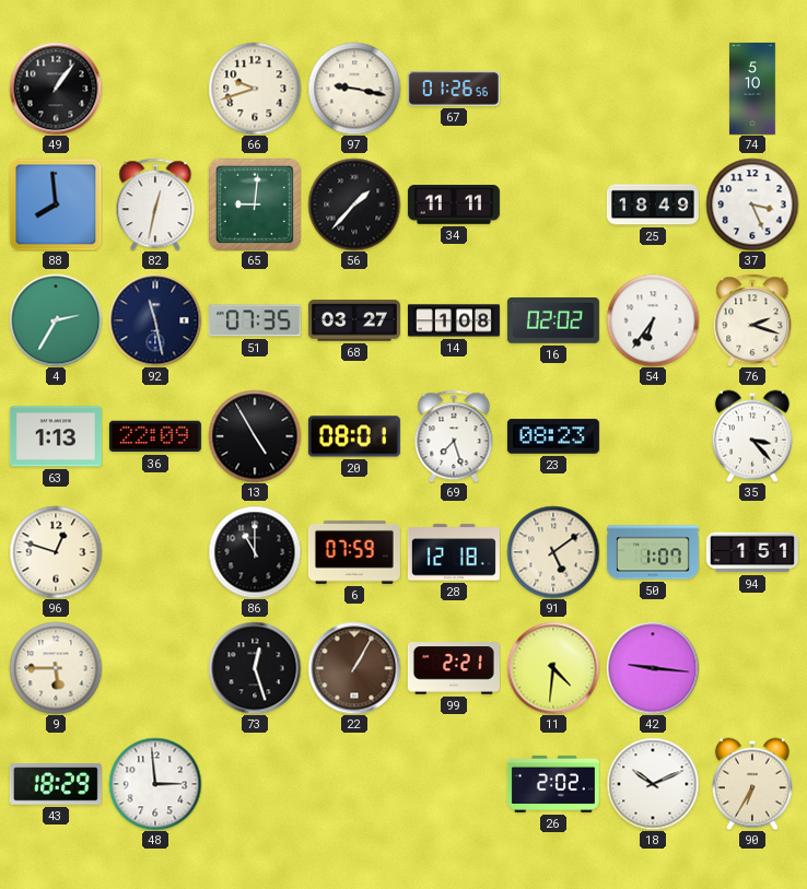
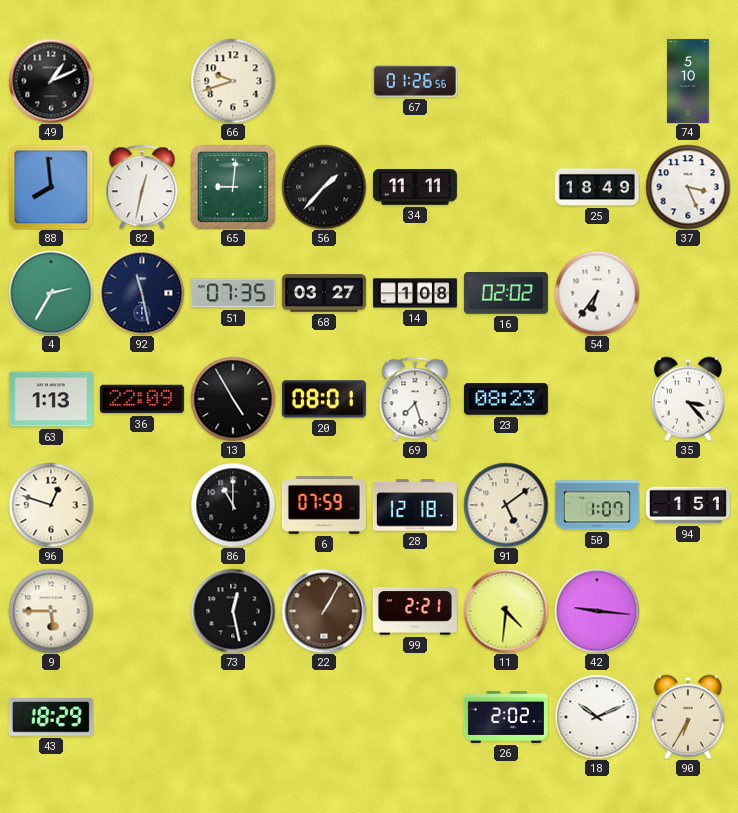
49: 1:06 -> 1:11 (51, 81)
97: 9:17 -> none (354, 89)
76: 2:18 -> none (752, 320)
73: 12:27 -> 12:28 (233, 611)
48: 2:59 -> none (155, 784)
